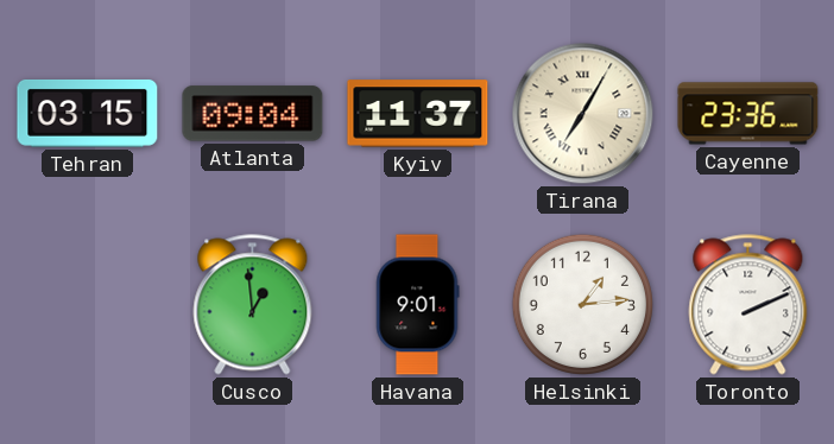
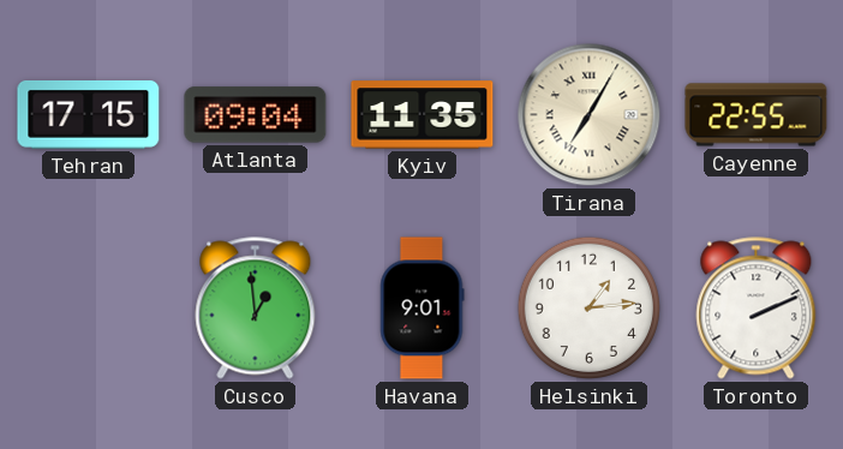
Tehran: 03:15 -> 17:15 (89, 114)
Kyiv: 11:37 -> 11:35 (423, 115)
Cayenne: 23:36 -> 22:55 (757, 115)
